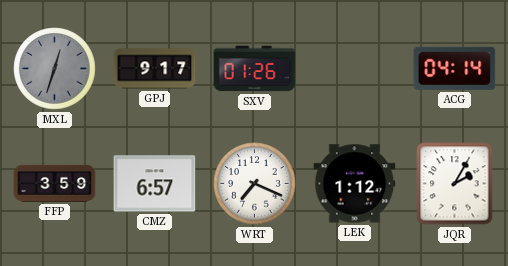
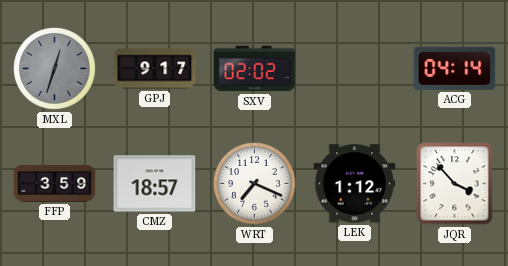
SXV: 01:26 -> 02:02 (255, 69)
CMZ: 6:57 -> 18:57 (155, 184)
JQR: 2:05 -> 3:53 (455, 184)
